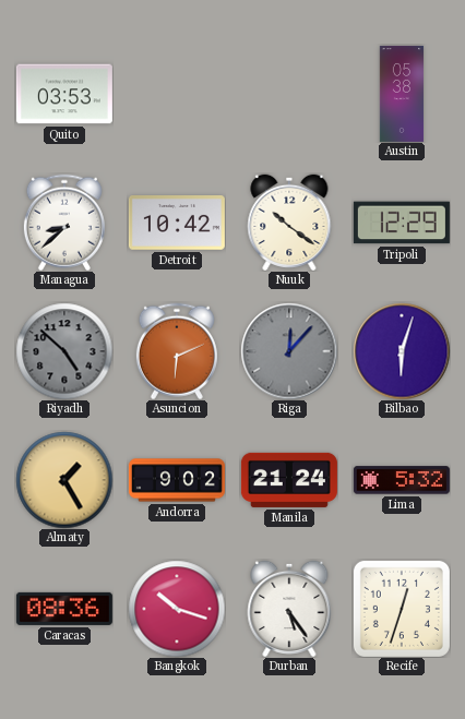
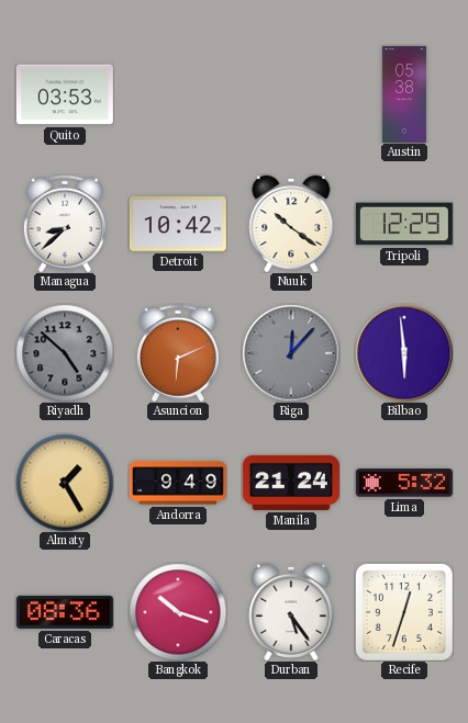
Bilbao: 6:03 -> 5:59 (404, 353)
Andorra: 9:02 -> 9:49 (178, 483)
